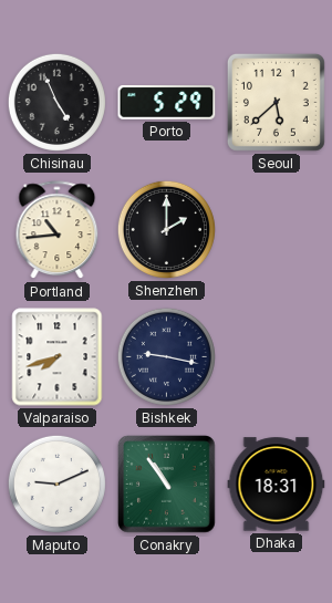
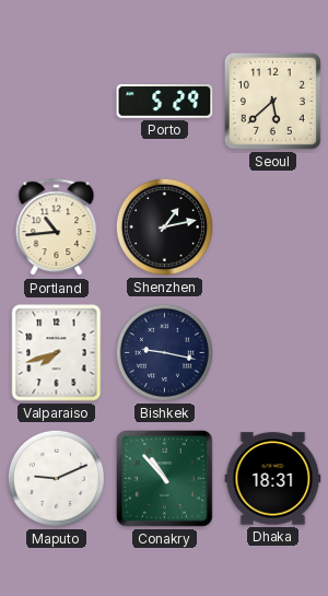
Chisinau: 4:56 -> none (56, 102)
Shenzhen: 2:00 -> 1:13 (164, 226)
Conakry: 10:54 -> 10:53 (165, 479)
